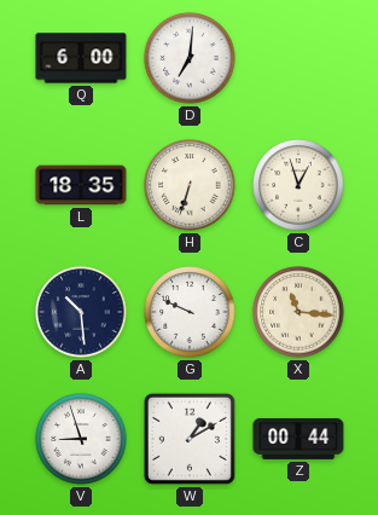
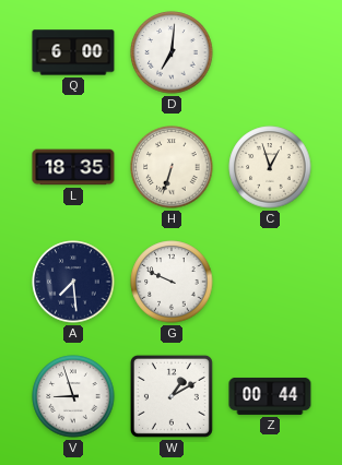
A: 10:29 -> 7:29 (73, 282)
X: 11:16 -> none (298, 312)
